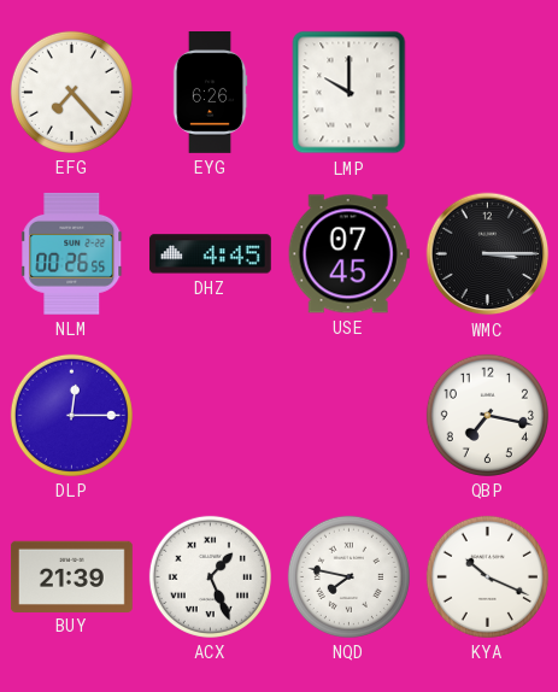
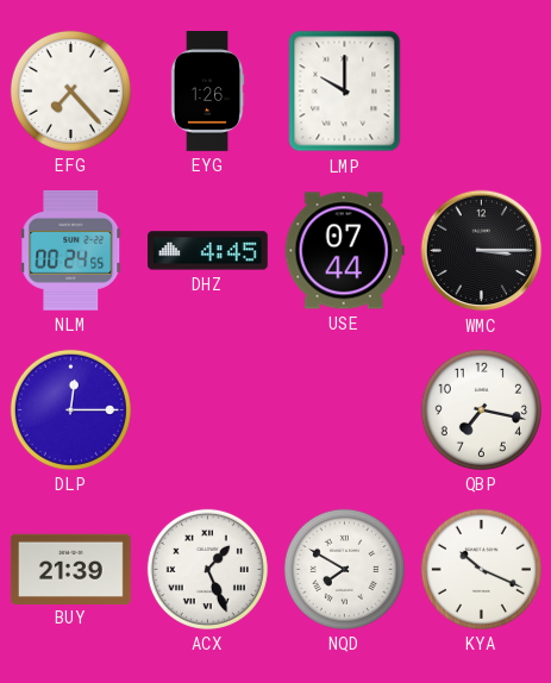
EYG: 6:26 -> 1:26 (207, 92)
NLM: 00:26 -> 00:24 (71, 250)
USE: 07:45 -> 07:44 (344, 251)
NQD: 7:47 -> 7:50 (344, 569)
